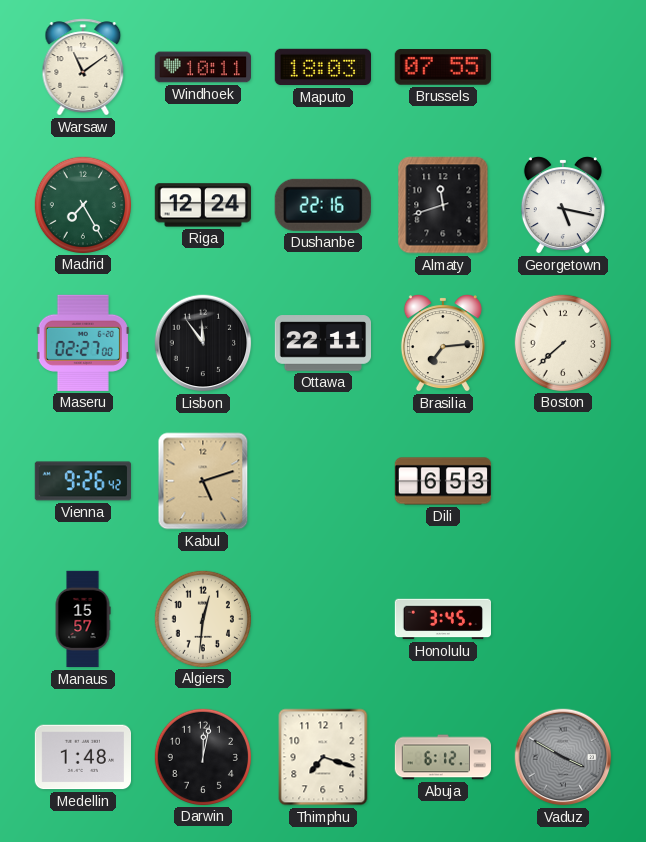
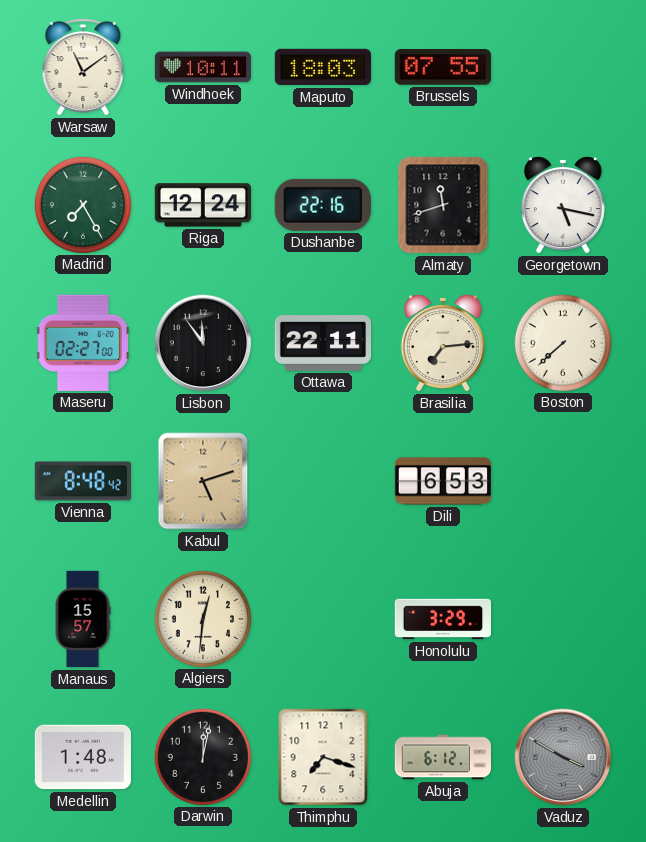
Vienna: 9:26 -> 8:48 (83, 481)
Honolulu: 3:45 -> 3:29 (442, 619)
